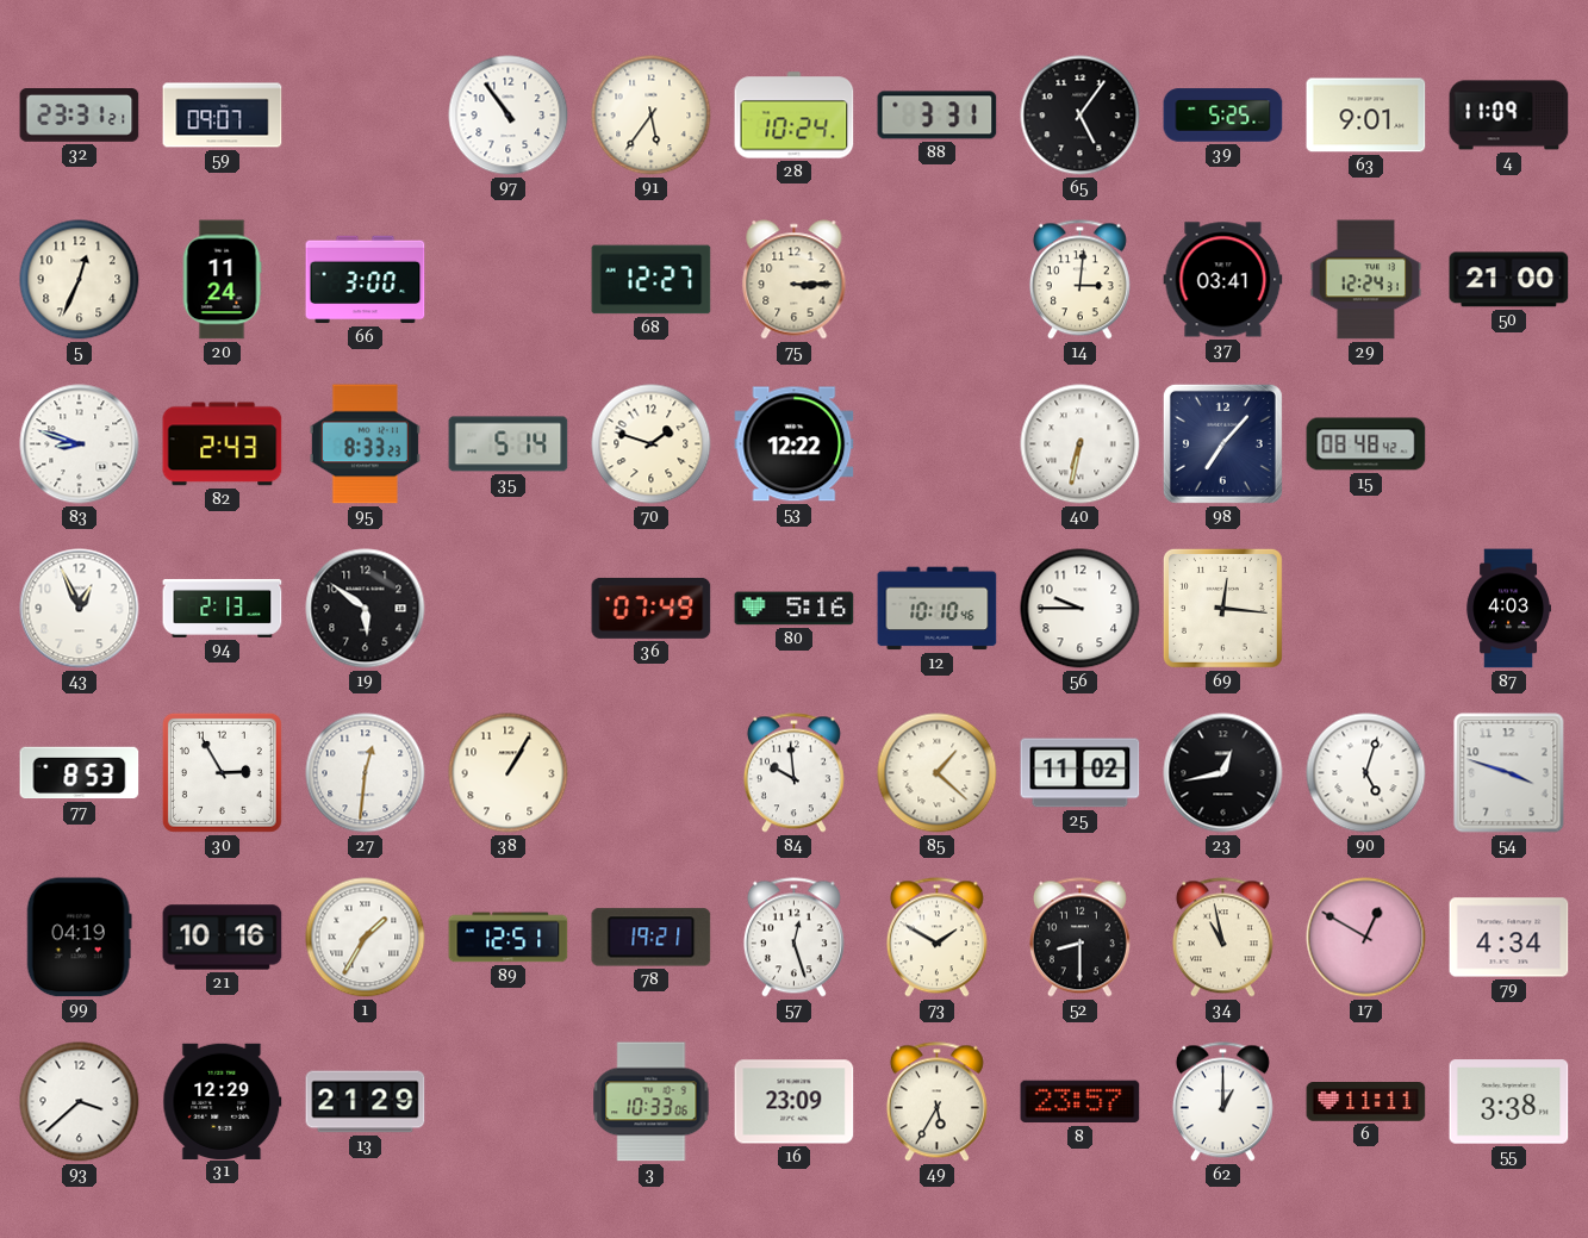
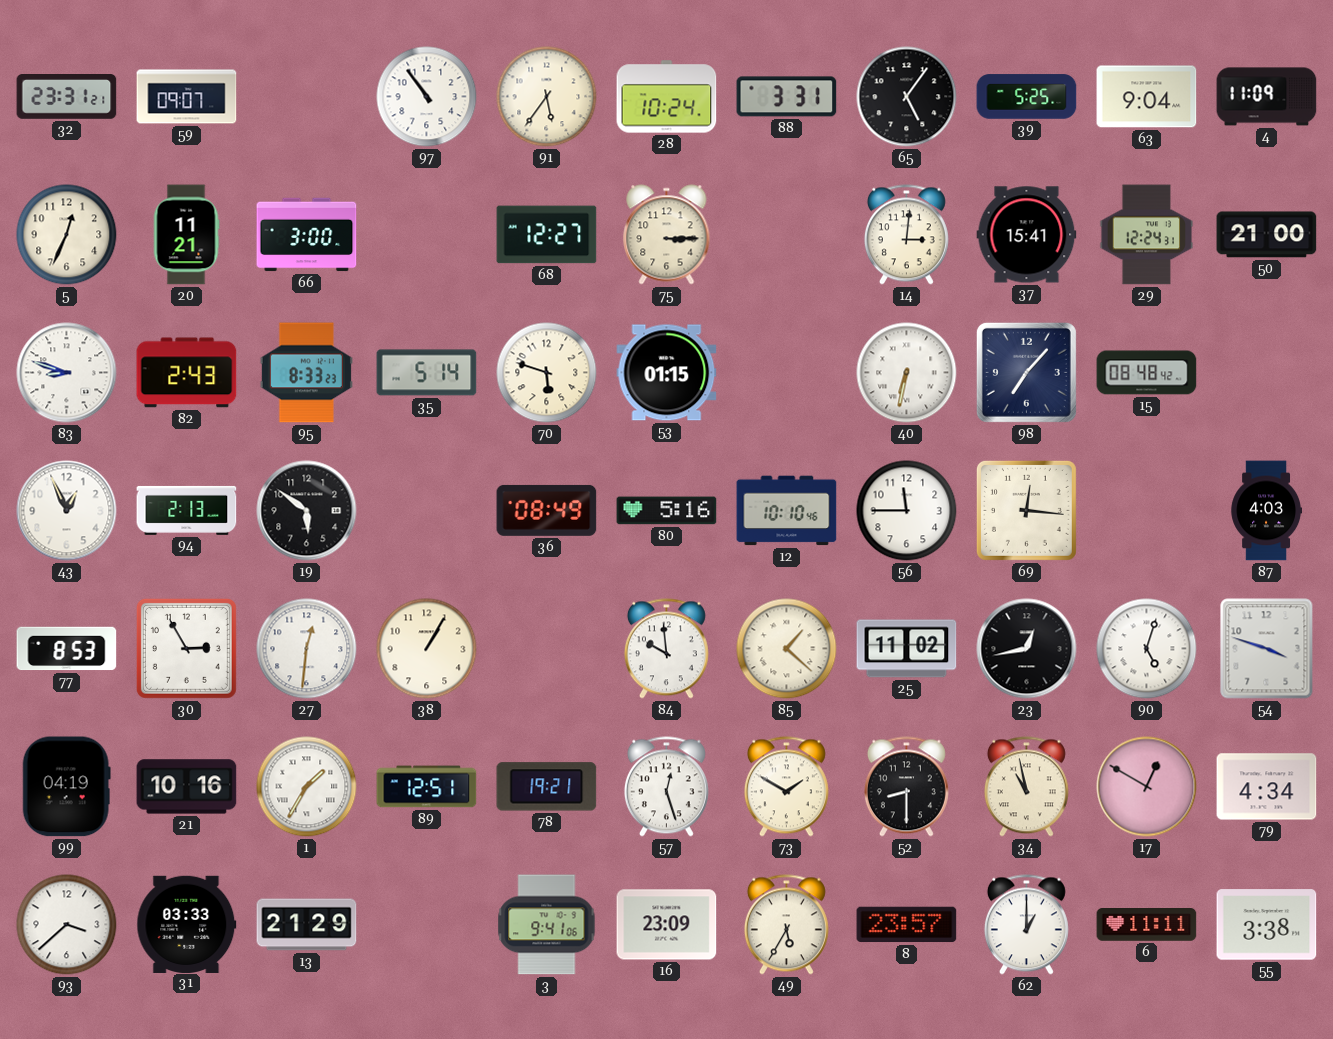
63: 9:01 -> 9:04 (1147, 97)
20: 11:24 -> 11:21 (186, 235)
37: 03:41 -> 15:41 (1027, 235)
70: 1:48 -> 5:48 (547, 373)
53: 12:22 -> 01:15 (667, 373)
36: 07:49 -> 08:49 (547, 510)
56: 9:45 -> 11:45 (907, 511)
31: 12:29 -> 03:33 (187, 924)
3: 10:33 -> 9:41 (547, 925)
